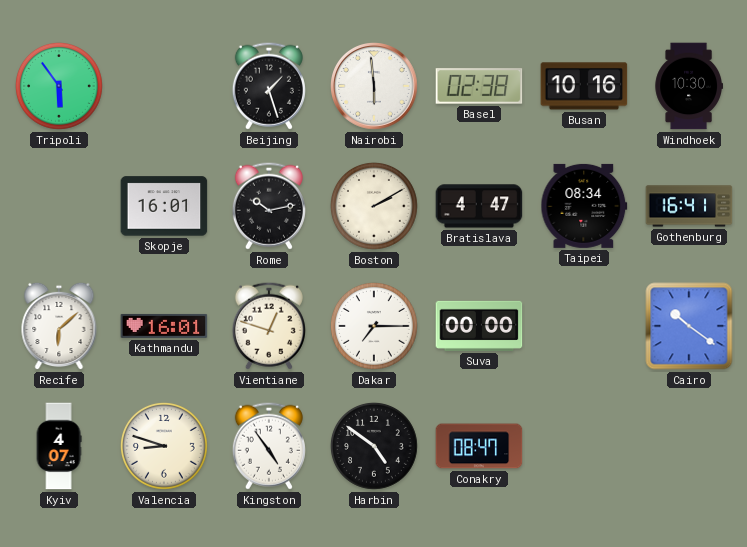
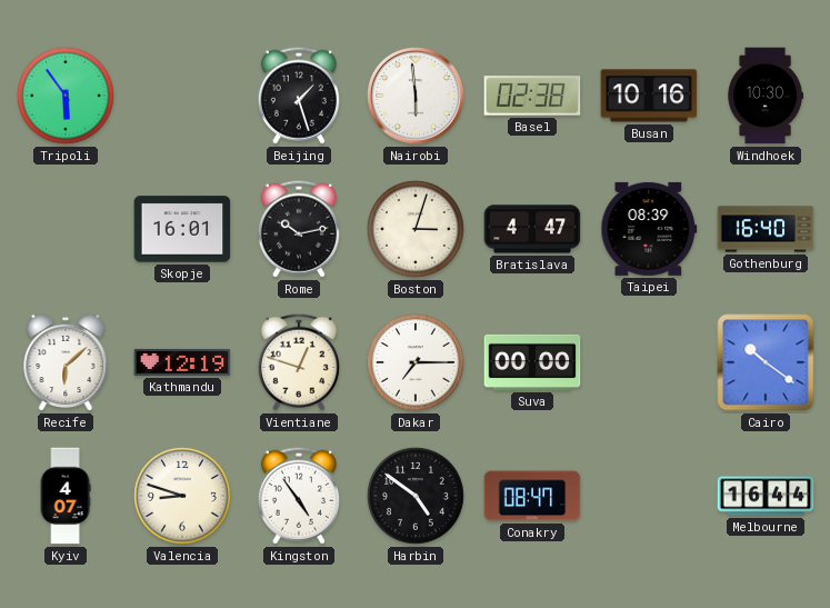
Boston: 2:10 -> 3:03 (416, 229)
Taipei: 08:34 -> 08:39 (649, 229)
Gothenburg: 16:41 -> 16:40 (766, 229)
Kathmandu: 16:01 -> 12:19 (182, 362)
Melbourne: none -> 16:44 (766, 496)
